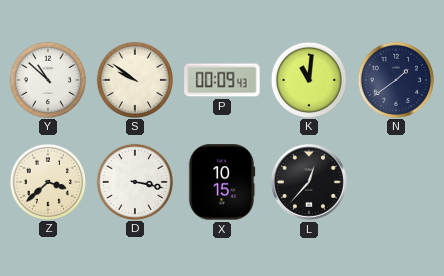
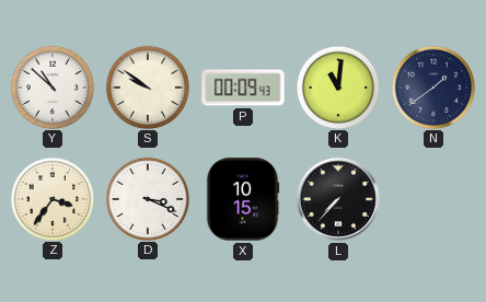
Z: 3:38 -> 3:36 (51, 198)
D: 3:17 -> 3:19 (147, 198)
L: 12:37 -> 7:37 (338, 199)
